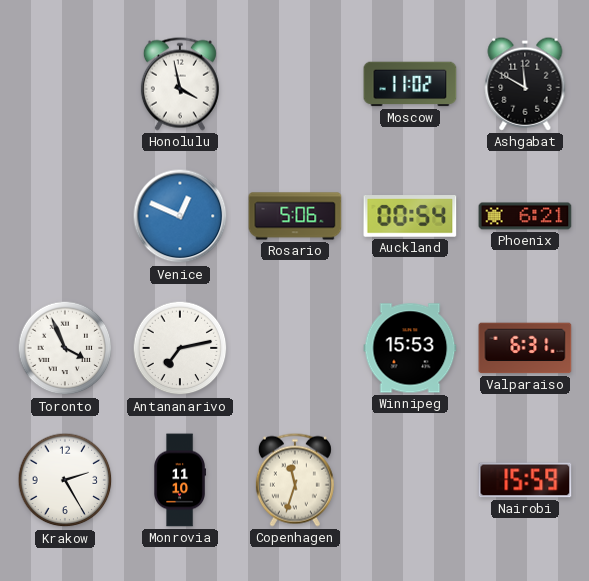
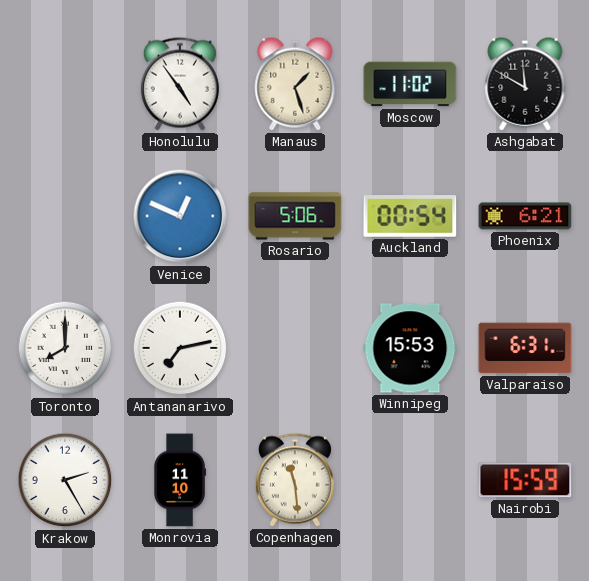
Honolulu: 3:58 -> 4:54 (180, 84)
Manaus: none -> 1:27 (295, 84)
Toronto: 3:56 -> 8:00 (65, 348)
Copenhagen: 11:33 -> 11:29 (295, 480)
